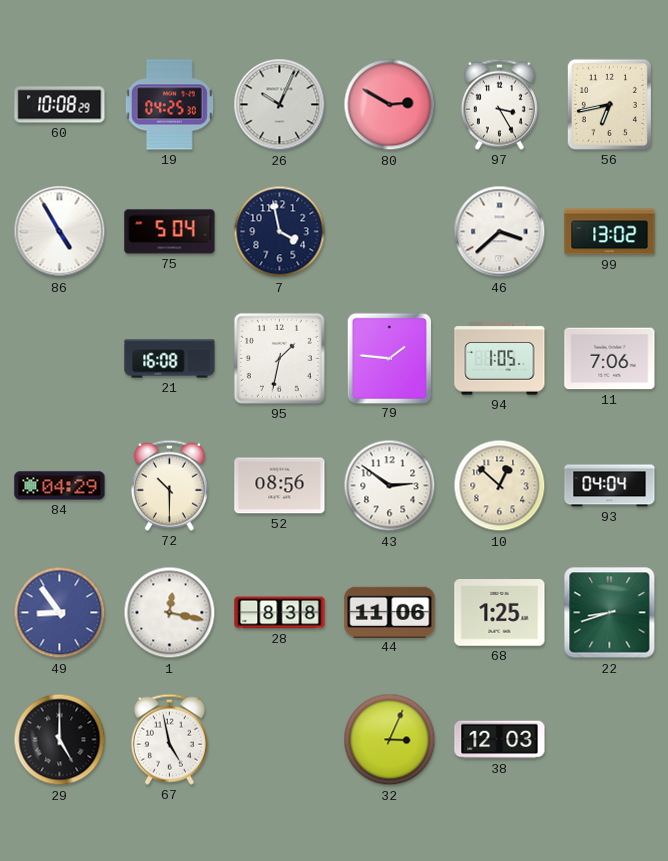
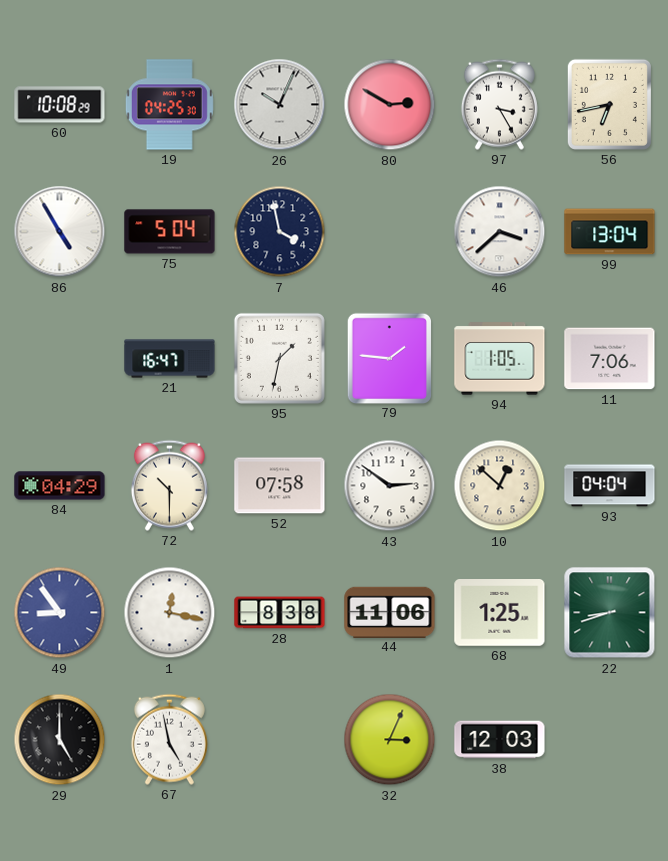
99: 13:02 -> 13:04 (610, 232)
21: 16:08 -> 16:47 (170, 359)
52: 08:56 -> 07:58 (280, 486)
